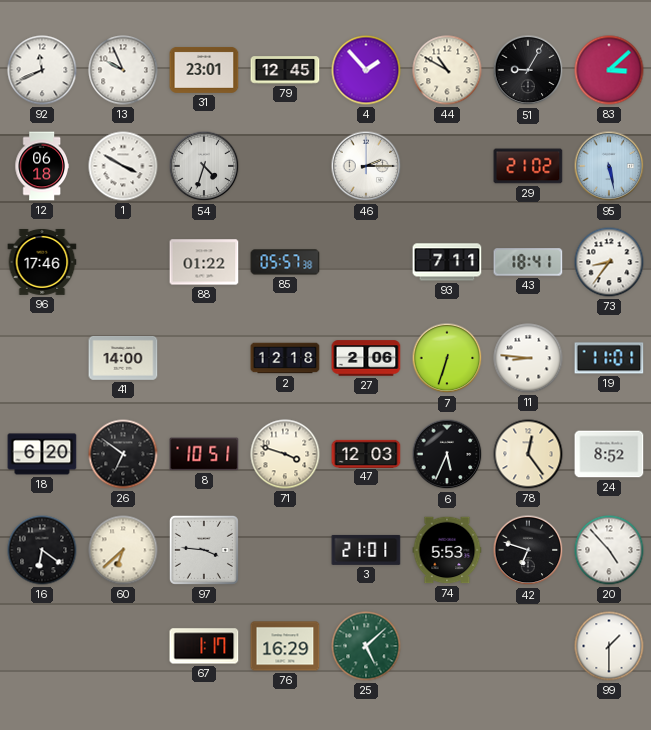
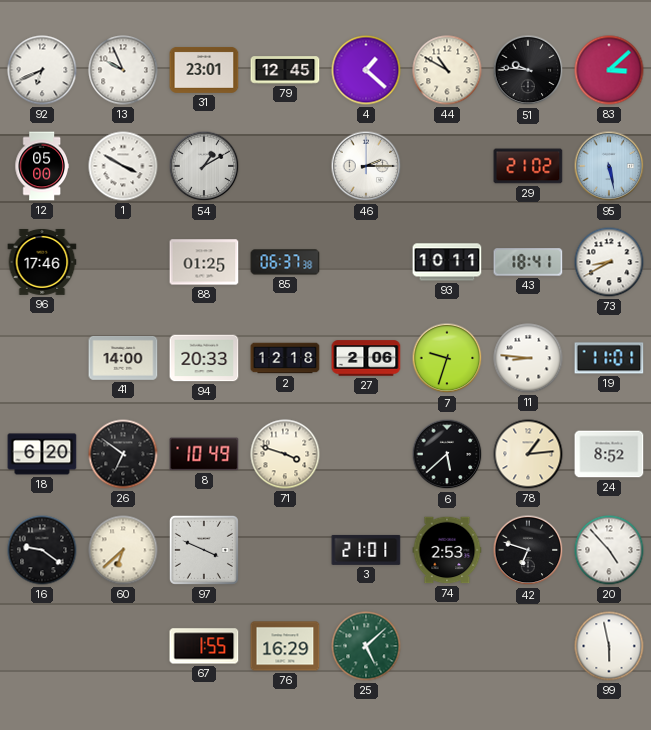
92: 11:41 -> 6:41 (42, 70)
4: 1:53 -> 1:22 (366, 70)
51: 9:05 -> 9:46 (528, 70)
12: 06:18 -> 05:00 (42, 166)
54: 4:33 -> 1:10 (204, 166)
88: 01:22 -> 01:25 (204, 262)
85: 05:57 -> 06:37 (285, 262)
93: 7:11 -> 10:11 (447, 262)
73: 8:36 -> 8:40 (609, 262)
94: none -> 20:33 (204, 358)
7: 6:33 -> 9:33 (447, 358)
8: 10:51 -> 10:49 (204, 454)
47: 12:03 -> none (366, 453)
6: 5:34 -> 5:38 (447, 454)
78: 12:24 -> 1:14 (528, 454)
16: 6:21 -> 9:21 (42, 550)
97: 3:46 -> 3:49 (204, 550)
74: 5:53 -> 2:53 (447, 550)
67: 1:17 -> 1:55 (204, 646)
99: 1:30 -> 5:58 (609, 646)
